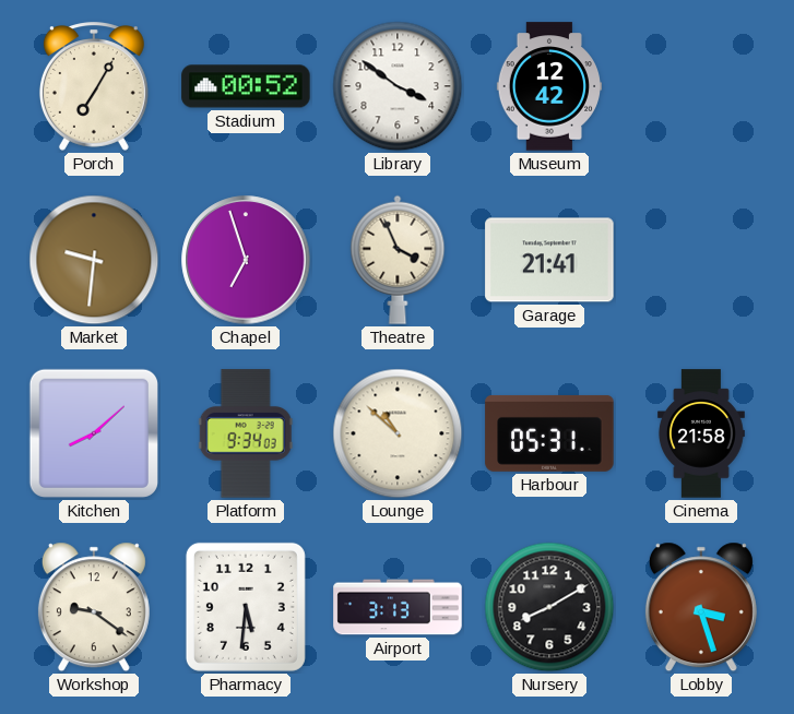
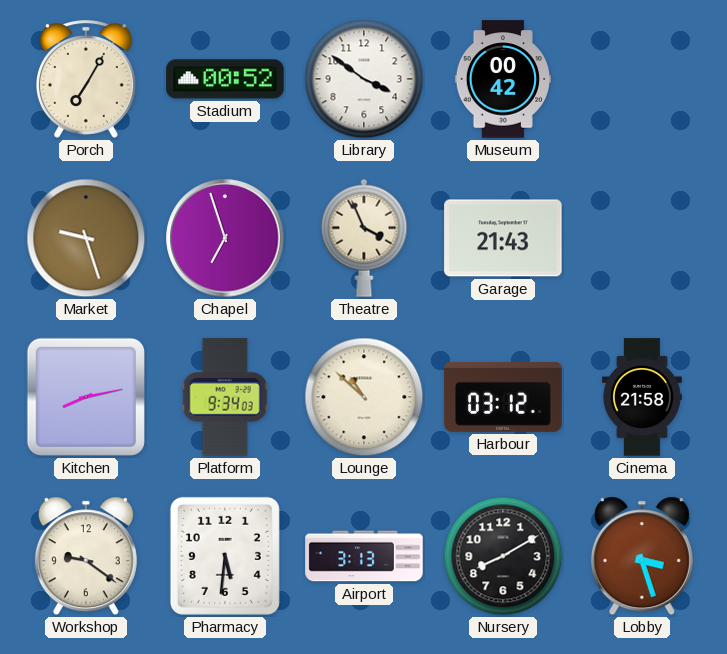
Museum: 12:42 -> 00:42 (502, 79)
Market: 9:31 -> 9:27 (86, 238)
Garage: 21:41 -> 21:43 (503, 238)
Kitchen: 8:08 -> 8:13 (86, 397)
Harbour: 05:31 -> 03:12 (503, 397)
